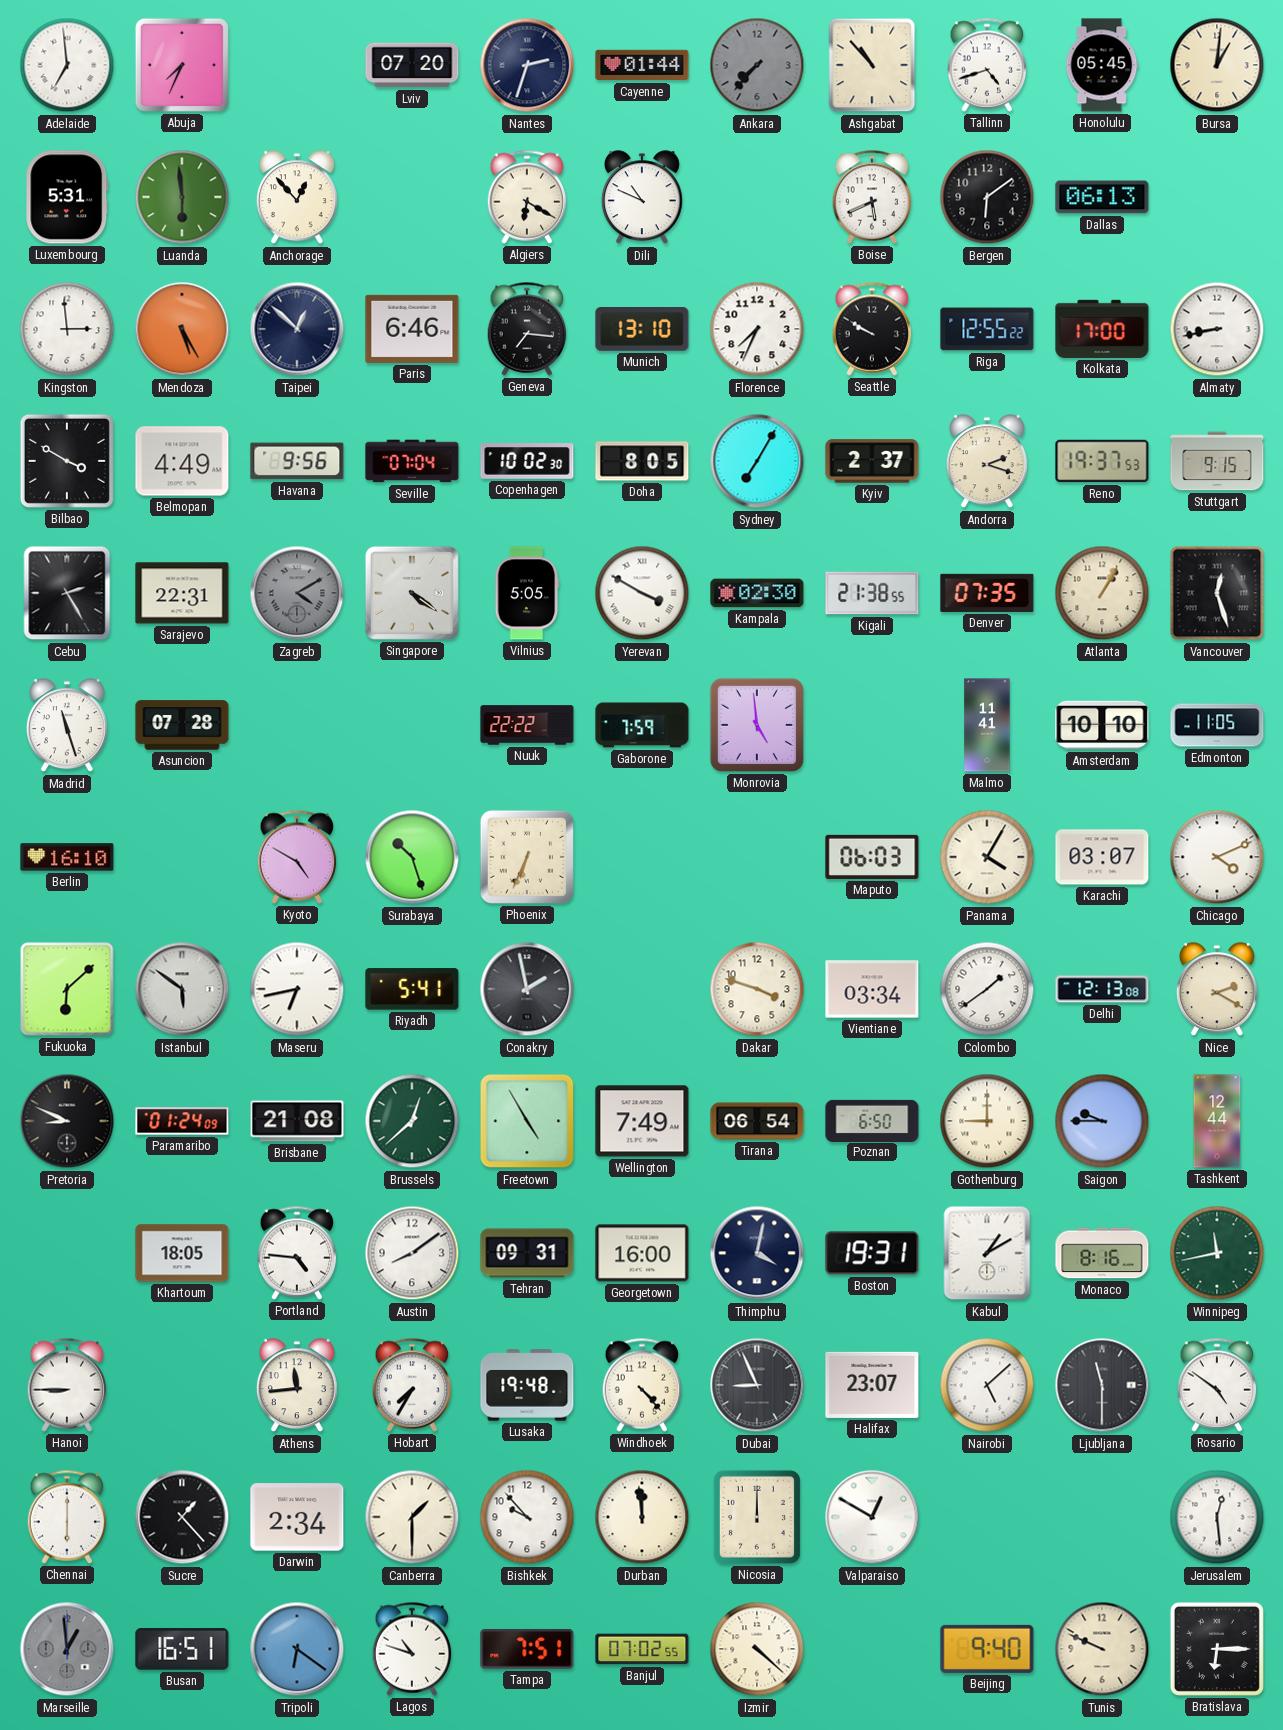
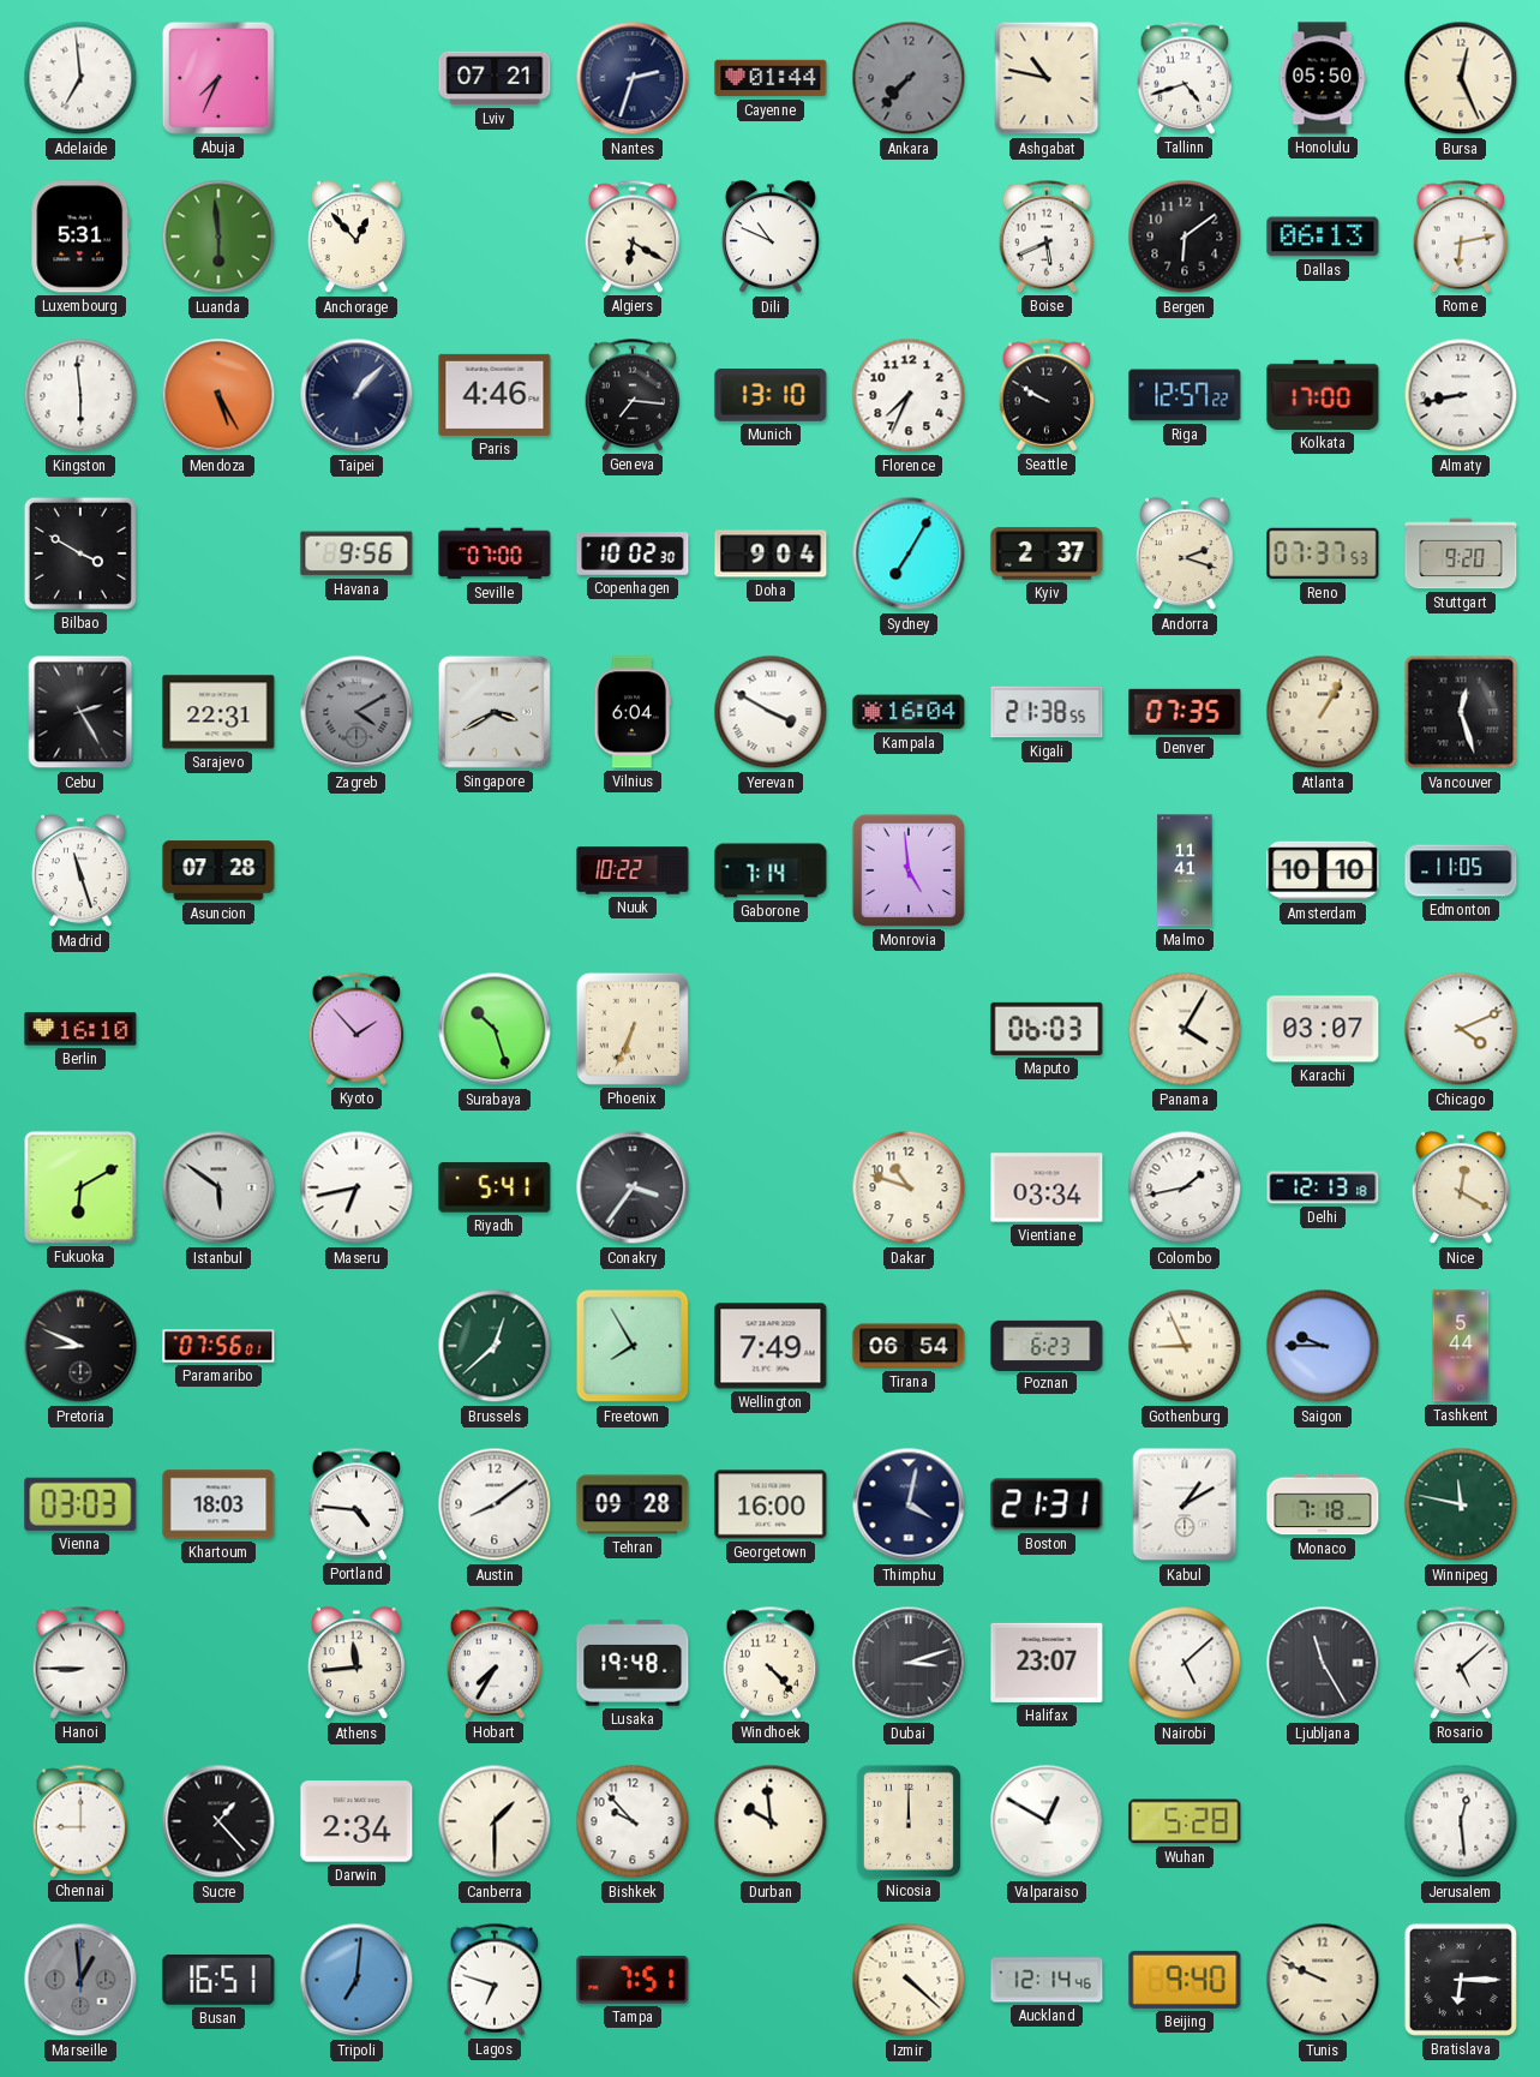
Lviv: 07:20 -> 07:21 (495, 78)
Ashgabat: 10:53 -> 10:47 (1047, 78)
Honolulu: 05:45 -> 05:50 (1323, 78)
Bursa: 1:01 -> 12:26 (1461, 78)
Rome: none -> 6:13 (1461, 237)
Kingston: 2:59 -> 5:59 (80, 395)
Taipei: 12:52 -> 1:07 (356, 395)
Paris: 6:46 -> 4:46 (495, 395)
Riga: 12:55 -> 12:57 (1185, 395)
Belmopan: 4:49 -> none (182, 461)
Seville: 07:04 -> 07:00 (495, 553)
Doha: 8:05 -> 9:04 (771, 553)
Reno: 19:37 -> 07:37 (1323, 553)
Stuttgart: 9:15 -> 9:20 (1461, 553)
Singapore: 4:21 -> 3:40 (495, 712)
Vilnius: 5:05 -> 6:04 (633, 712)
Kampala: 02:30 -> 16:04 (909, 712)
Nuuk: 22:22 -> 10:22 (633, 870)
Gaborone: 7:59 -> 7:14 (771, 870)
Kyoto: 4:50 -> 1:53 (356, 1029)
Fukuoka: 6:08 -> 6:10 (80, 1187)
Conakry: 1:58 -> 3:36 (633, 1187)
Dakar: 3:48 -> 10:48 (909, 1187)
Colombo: 1:39 -> 1:43 (1185, 1187)
Delhi: 12:13:08 -> 12:13:18 (1323, 1187)
Nice: 2:20 -> 12:20 (1461, 1189)
Paramaribo: 01:24 -> 07:56 (218, 1346)
Brisbane: 21:08 -> none (297, 1121)
Freetown: 4:55 -> 7:55 (633, 1346)
Poznan: 6:50 -> 6:23 (1047, 1345)
Gothenburg: 9:00 -> 8:56 (1185, 1346)
Tashkent: 12:44 -> 5:44 (1461, 1346)
Vienna: none -> 03:03 (80, 1504)
Khartoum: 18:05 -> 18:03 (218, 1504)
Tehran: 09:31 -> 09:28 (633, 1504)
Boston: 19:31 -> 21:31 (1047, 1504)
Monaco: 8:16 -> 7:18 (1323, 1504)
Winnipeg: 11:43 -> 11:47 (1461, 1504)
Dubai: 8:56 -> 3:12 (909, 1663)
Ljubljana: 11:30 -> 11:25 (1323, 1663)
Rosario: 4:51 -> 5:08 (1461, 1663)
Chennai: 6:00 -> 9:00 (80, 1821)
Durban: 11:59 -> 9:59 (771, 1821)
Wuhan: none -> 5:28 (1185, 1821)
Tripoli: 6:21 -> 7:01 (356, 1980)
Lagos: 10:48 -> 6:48 (495, 1980)
Banjul: 07:02 -> none (642, 1649)
Auckland: none -> 12:14 (1047, 1980)
